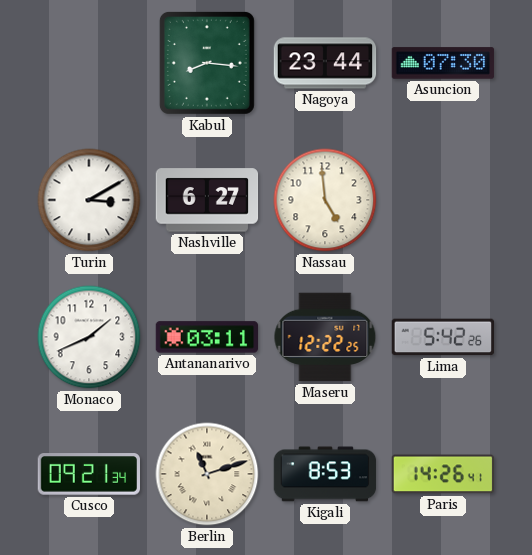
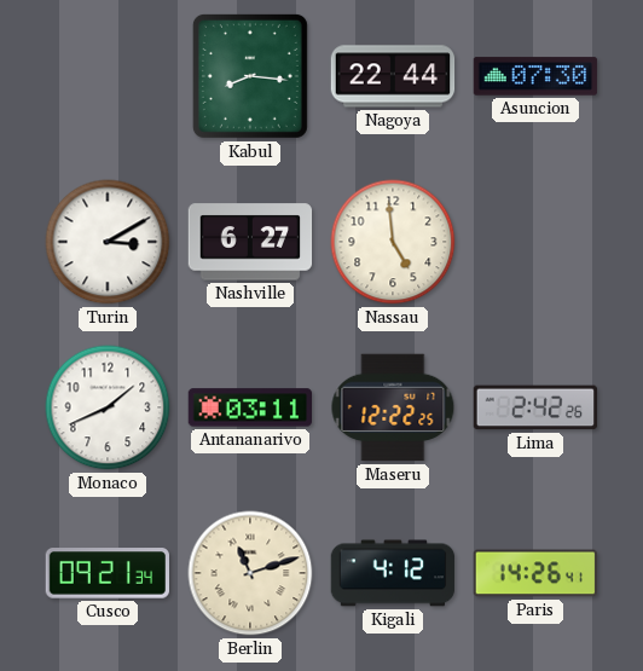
Nagoya: 23:44 -> 22:44 (393, 76)
Lima: 5:42 -> 2:42 (535, 407)
Kigali: 8:53 -> 4:12 (393, 573)
